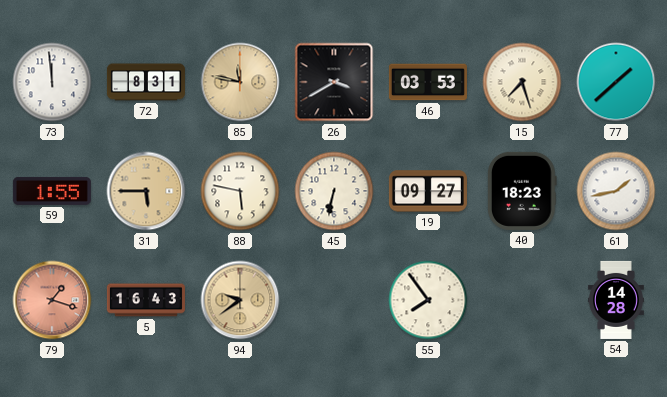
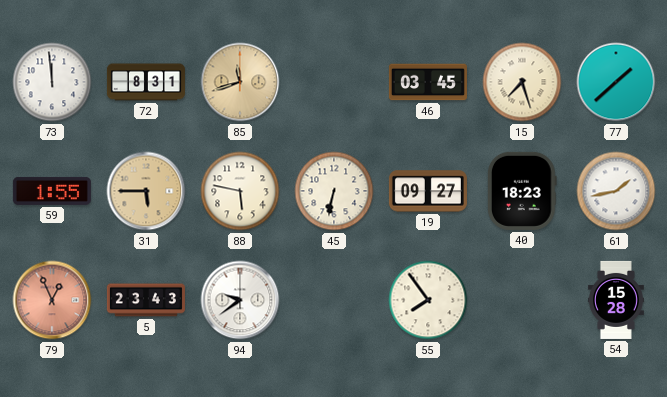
85: 11:47 -> 11:42 (240, 82)
26: 3:40 -> none (334, 82)
46: 03:53 -> 03:45 (428, 82)
79: 1:18 -> 12:56 (52, 300)
5: 16:43 -> 23:43 (146, 300)
94 dial: champagne -> white (240, 300)
54: 14:28 -> 15:28 (616, 300)
